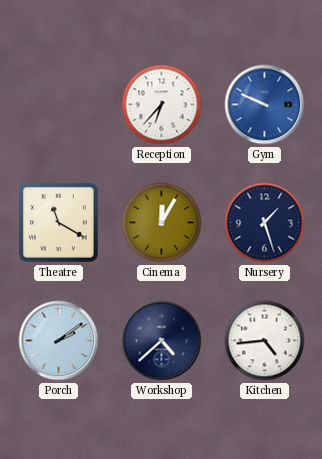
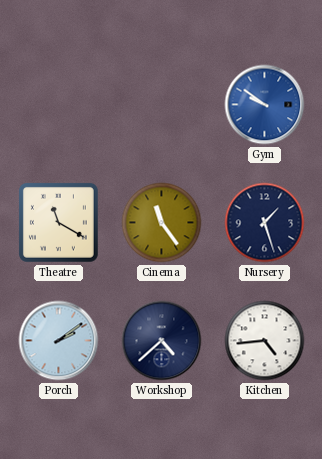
Reception: 6:37 -> none (162, 105)
Gym: 9:49 -> 9:51 (265, 105)
Cinema: 12:05 -> 11:24 (162, 223)
